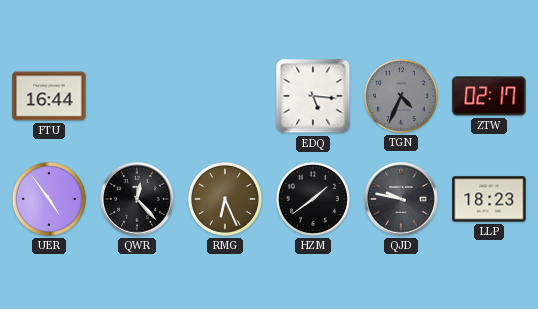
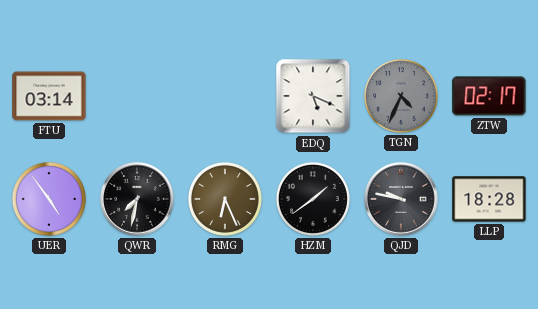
FTU: 16:44 -> 03:14 (49, 96)
EDQ: 5:16 -> 5:19 (313, 96)
QWR: 12:23 -> 7:32 (137, 199)
LLP: 18:23 -> 18:28 (489, 199)
